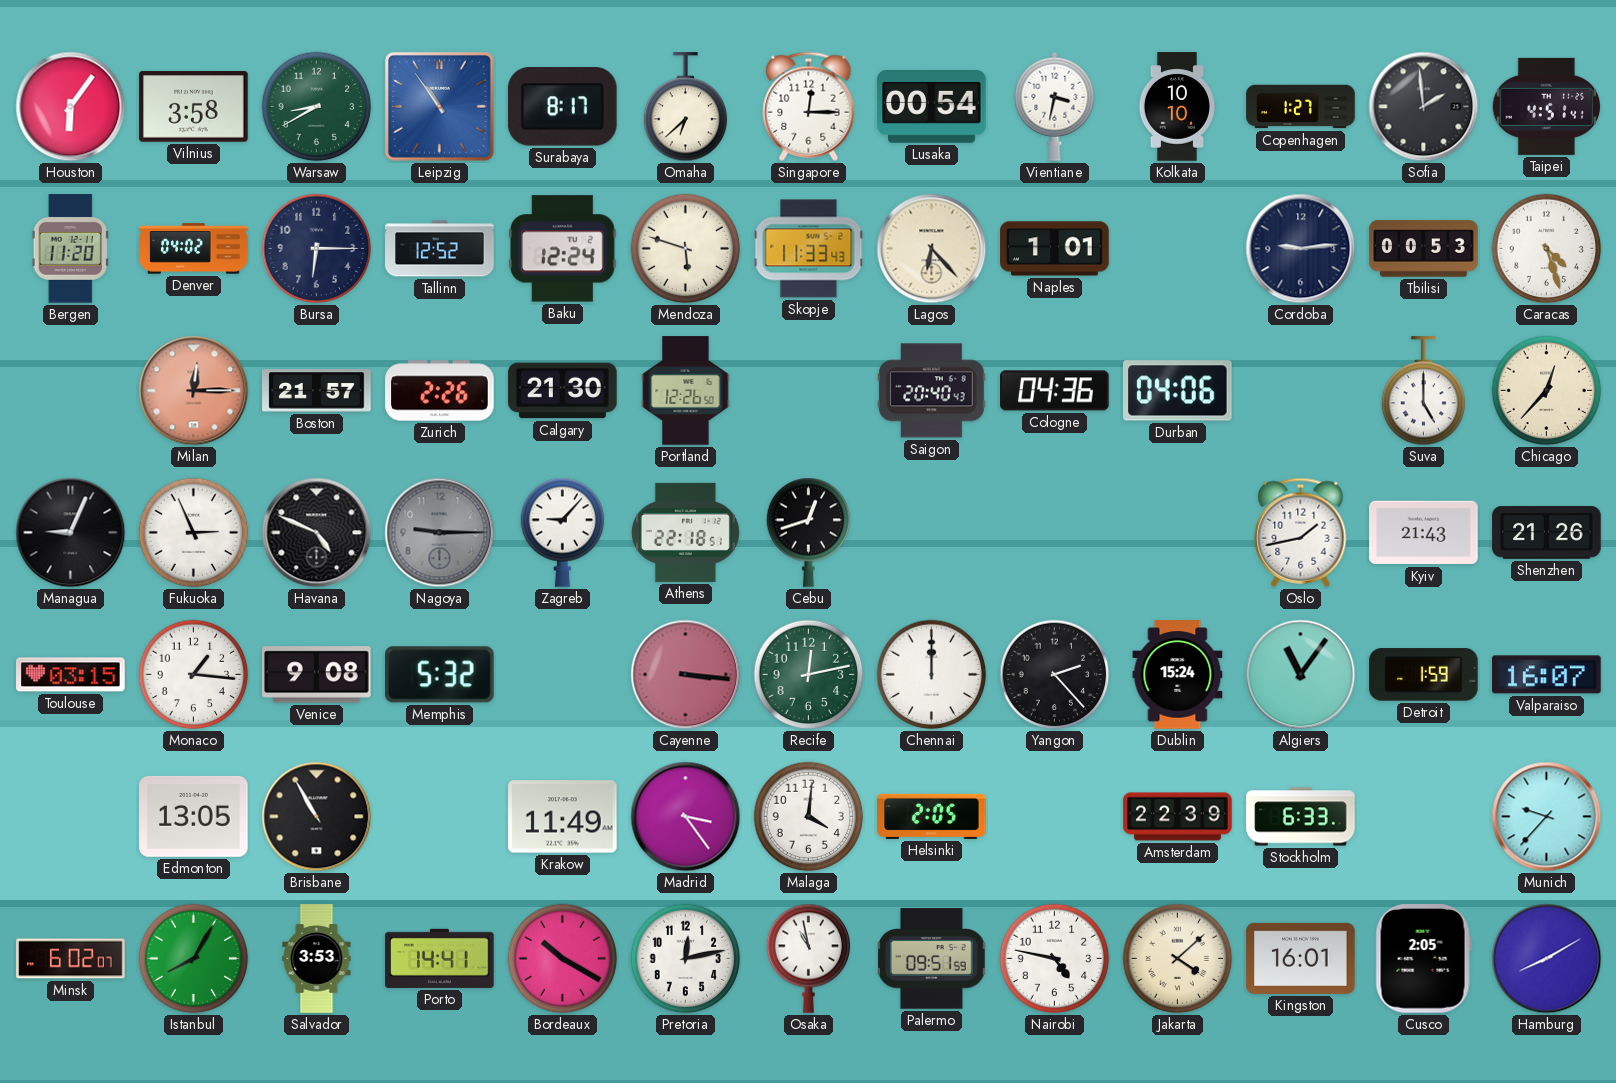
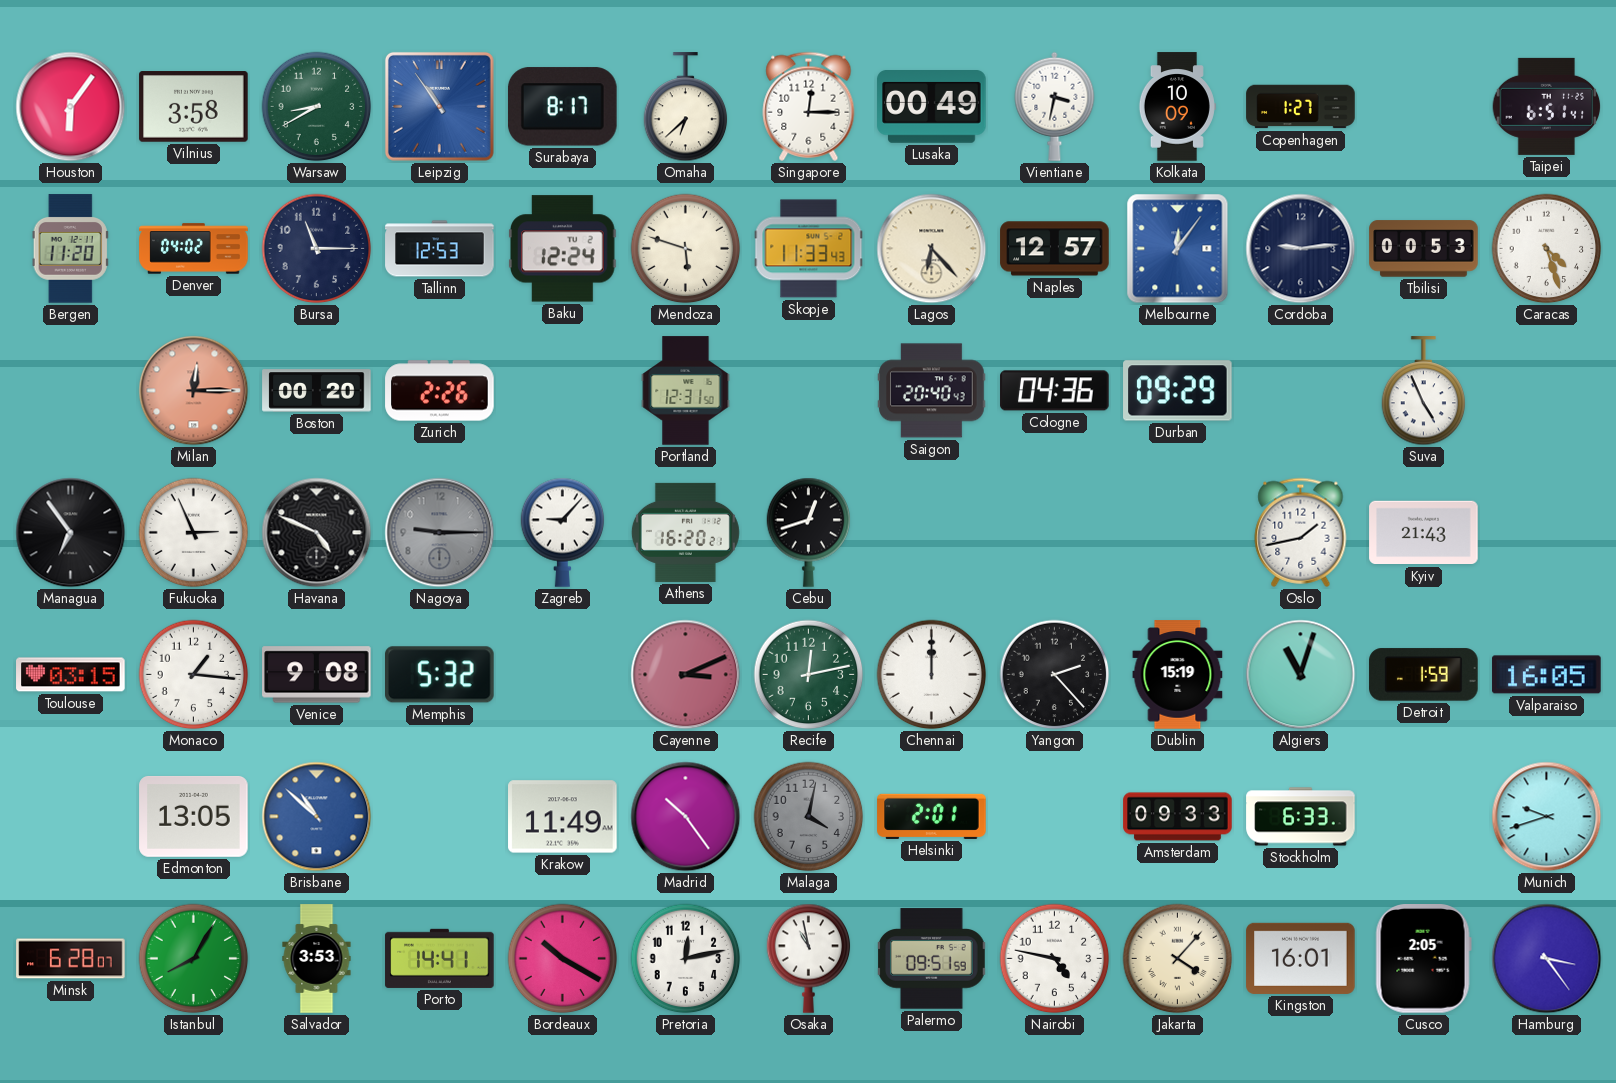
Lusaka: 00:54 -> 00:49 (932, 107)
Kolkata: 10:10 -> 10:09 (1177, 107)
Sofia: 1:59 -> none (1424, 107)
Taipei: 4:51 -> 6:51 (1547, 106)
Bursa: 6:15 -> 11:15 (317, 249)
Tallinn: 12:52 -> 12:53 (440, 249)
Naples: 1:01 -> 12:57 (1055, 249)
Melbourne: none -> 12:06 (1178, 249)
Boston: 21:57 -> 00:20 (317, 391)
Calgary: 21:30 -> none (563, 391)
Portland: 12:26 -> 12:31 (686, 391)
Durban: 04:06 -> 09:29 (1178, 391)
Suva: 5:00 -> 4:56 (1424, 391)
Chicago: 12:37 -> none (1547, 391)
Managua: 9:04 -> 6:54 (71, 533)
Athens: 22:18 -> 16:20 (685, 532)
Shenzhen: 21:26 -> none (1547, 533)
Cayenne: 3:16 -> 3:11 (686, 675)
Dublin: 15:24 -> 15:19 (1178, 675)
Algiers: 11:06 -> 11:03 (1301, 675)
Valparaiso: 16:07 -> 16:05 (1547, 675)
Brisbane: 10:55 -> 10:52 (317, 817)
Brisbane dial: black -> blue (317, 817)
Madrid: 3:24 -> 10:24 (686, 817)
Malaga: 4:01 -> 4:02 (809, 817)
Malaga dial: white -> grey (809, 817)
Helsinki: 2:05 -> 2:01 (932, 816)
Amsterdam: 22:39 -> 09:33 (1178, 817)
Munich: 9:37 -> 9:42 (1547, 817)
Minsk: 6:02 -> 6:28 (71, 959)
Jakarta: 4:08 -> 4:07 (1178, 959)
Hamburg: 8:10 -> 3:24 (1547, 959)
